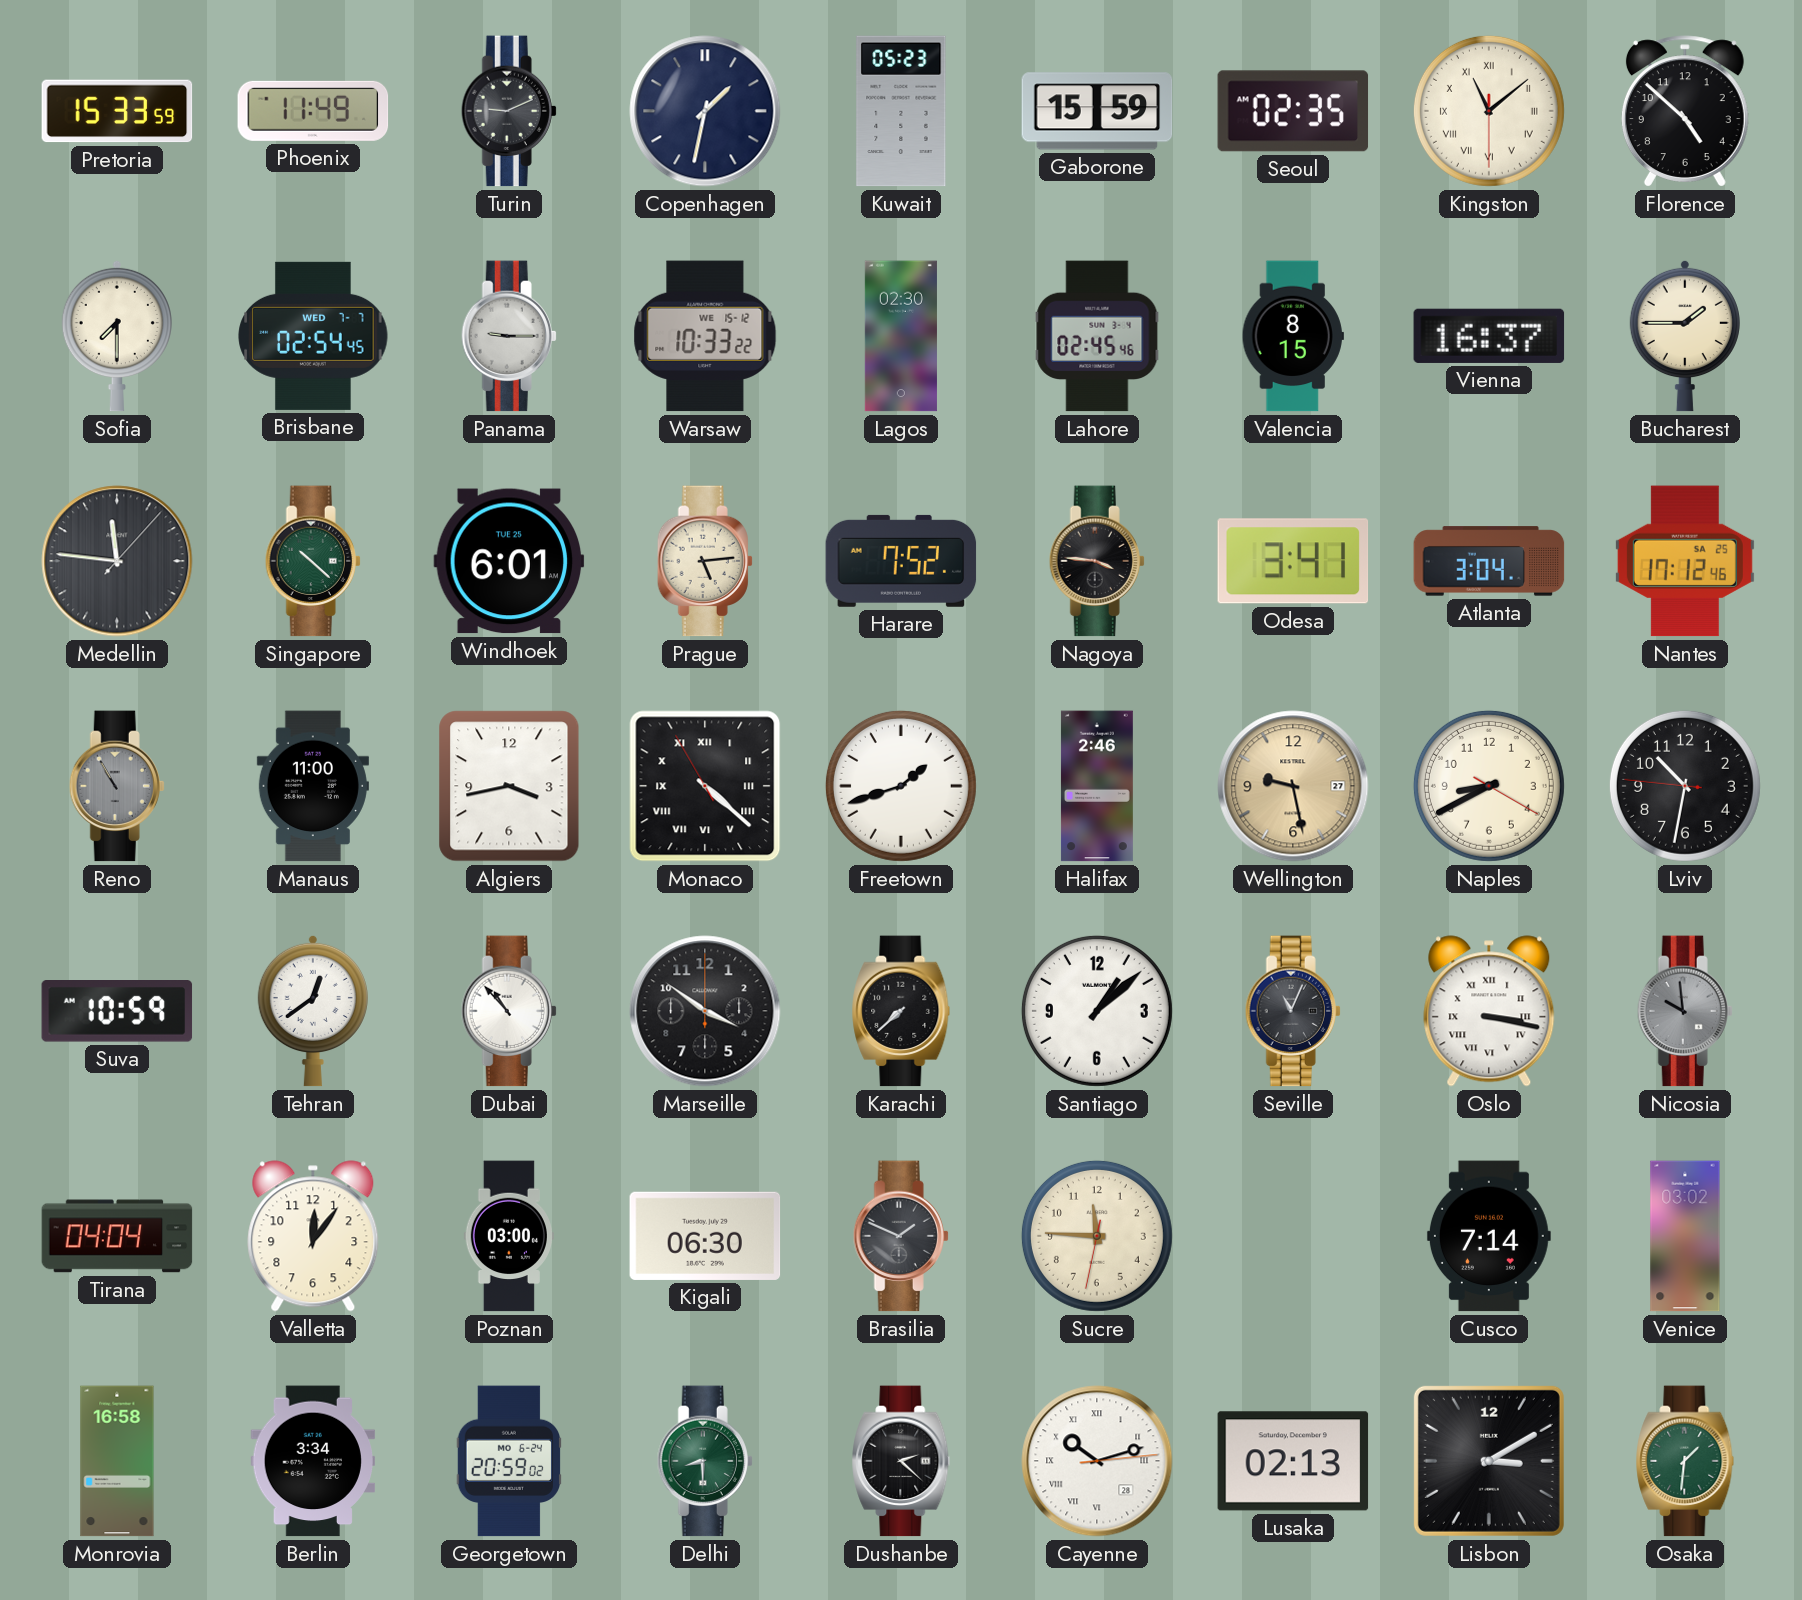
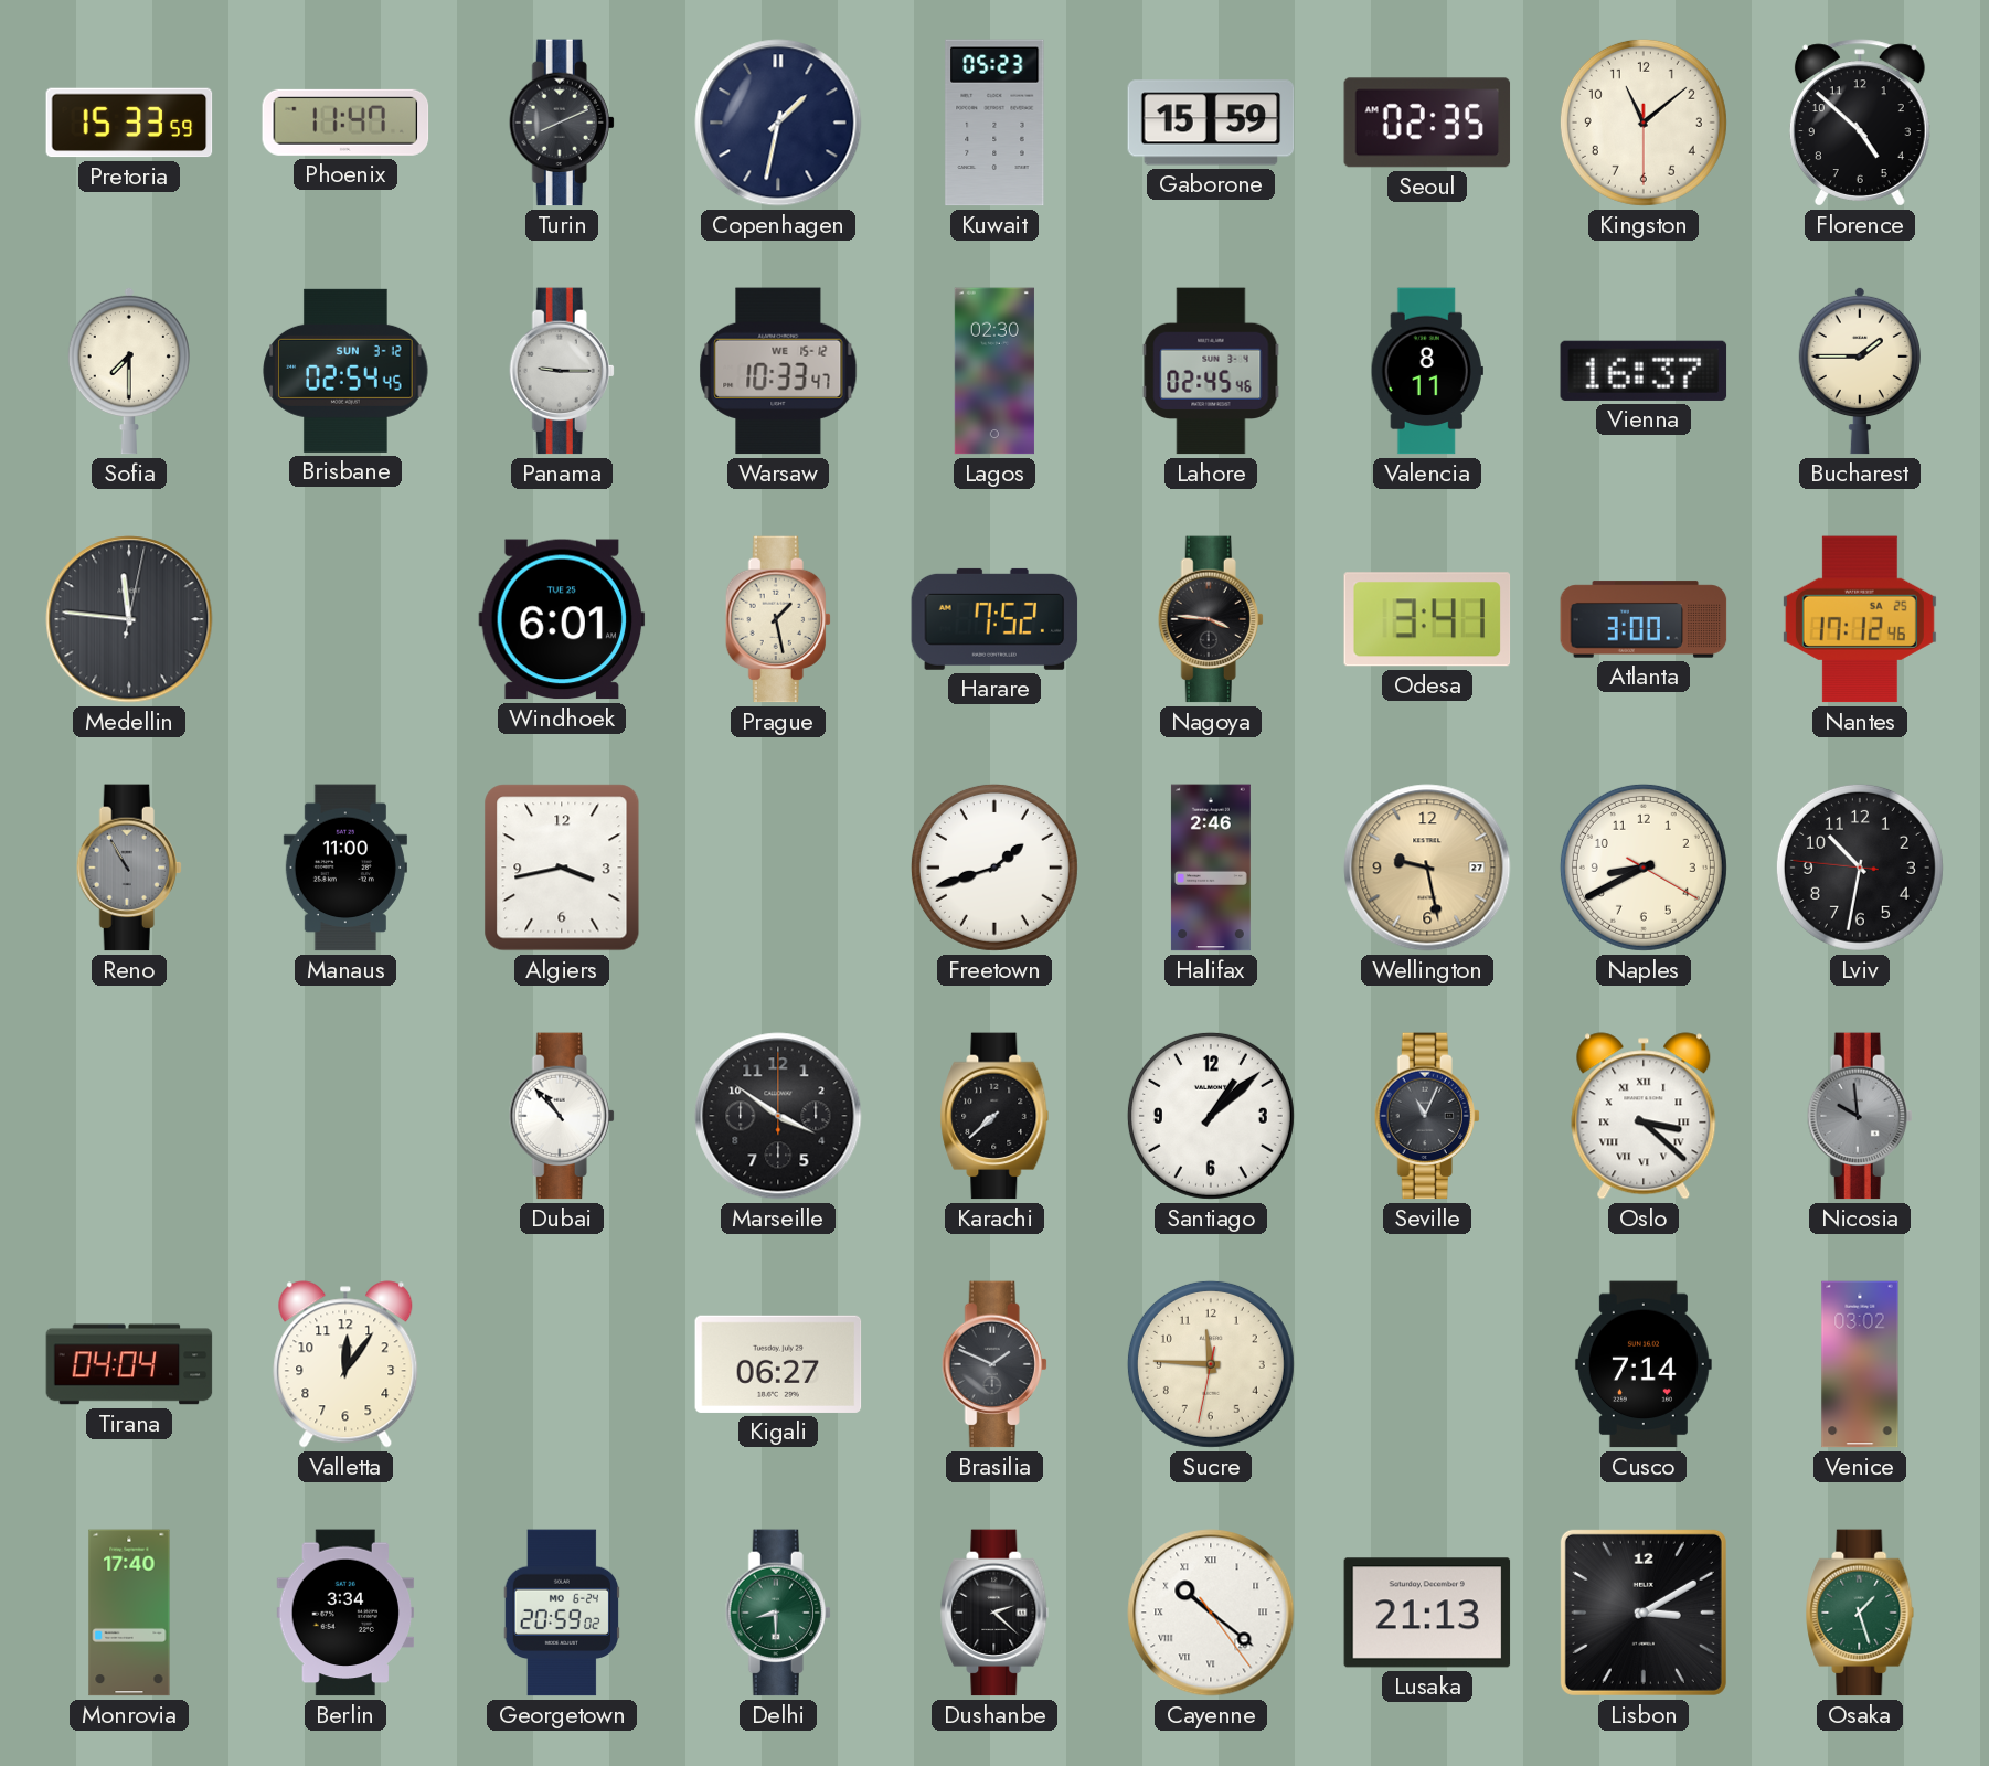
Phoenix: 11:49 -> 11:47 (345, 123)
Turin: 9:11 -> 8:11 (562, 123)
Kingston numerals: Roman -> Arabic (1644, 123)
Brisbane date: WED 7-7 -> SUN 3-12 (345, 371)
Warsaw: 10:33:22 -> 10:33:47 (778, 371)
Valencia: 8:15 -> 8:11 (1427, 371)
Medellin: 11:46:07 -> 11:46:02 (129, 619)
Singapore: 10:22 -> none (313, 561)
Prague: 5:14 -> 1:28 (778, 619)
Atlanta: 3:04 -> 3:00 (1644, 619)
Monaco: 4:21 -> none (705, 786)
Suva: 10:59 -> none (117, 1012)
Tehran: 12:39 -> none (313, 1011)
Oslo: 3:17 -> 3:22 (1644, 1116)
Poznan: 03:00 -> none (509, 1236)
Kigali: 06:30 -> 06:27 (778, 1364)
Monrovia: 16:58 -> 17:40 (129, 1613)
Cayenne: 10:12 -> 10:21 (1211, 1613)
Lusaka: 02:13 -> 21:13 (1427, 1613)
Osaka: 1:31 -> 1:27 (1860, 1613)
